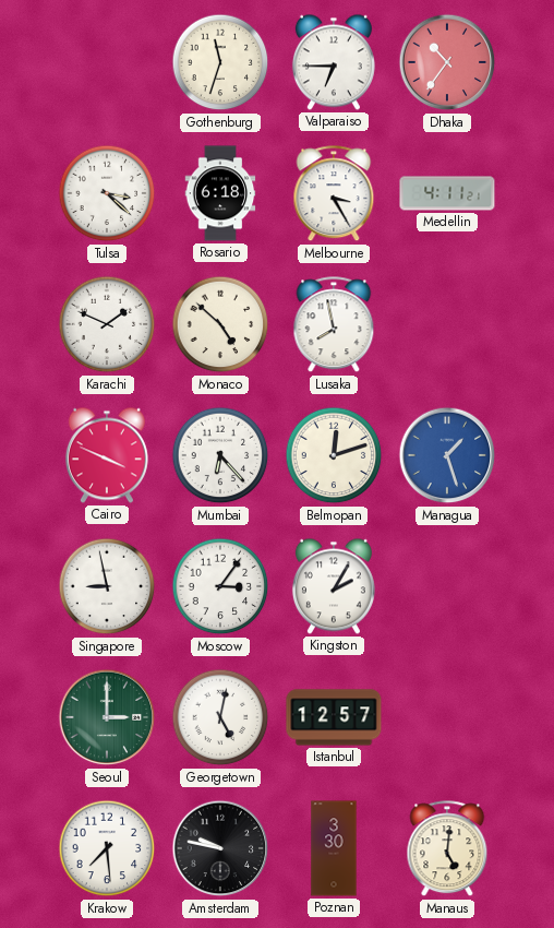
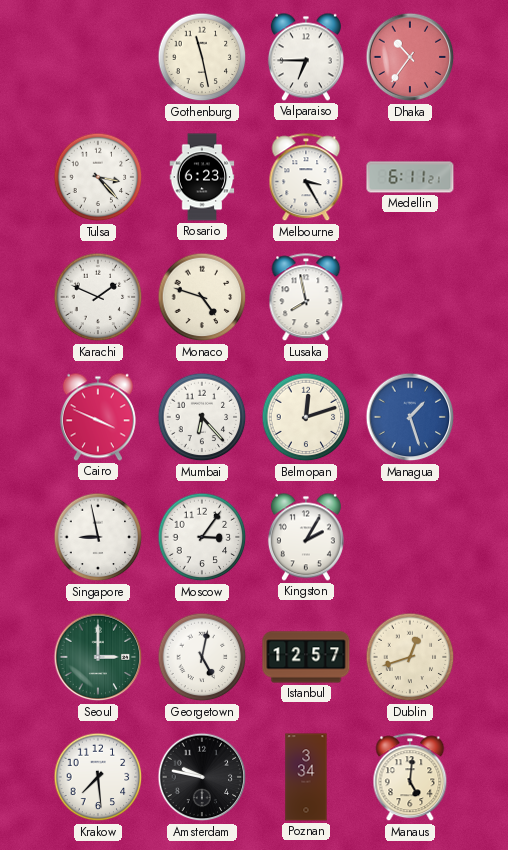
Gothenburg: 11:33 -> 11:28 (202, 57)
Tulsa: 3:22 -> 3:23 (98, 177)
Rosario: 6:18 -> 6:23 (202, 177)
Medellin: 4:11 -> 6:11 (410, 177)
Monaco: 4:52 -> 4:48 (202, 297)
Dublin: none -> 12:42 (410, 657)
Poznan: 3:30 -> 3:34 (306, 777)
